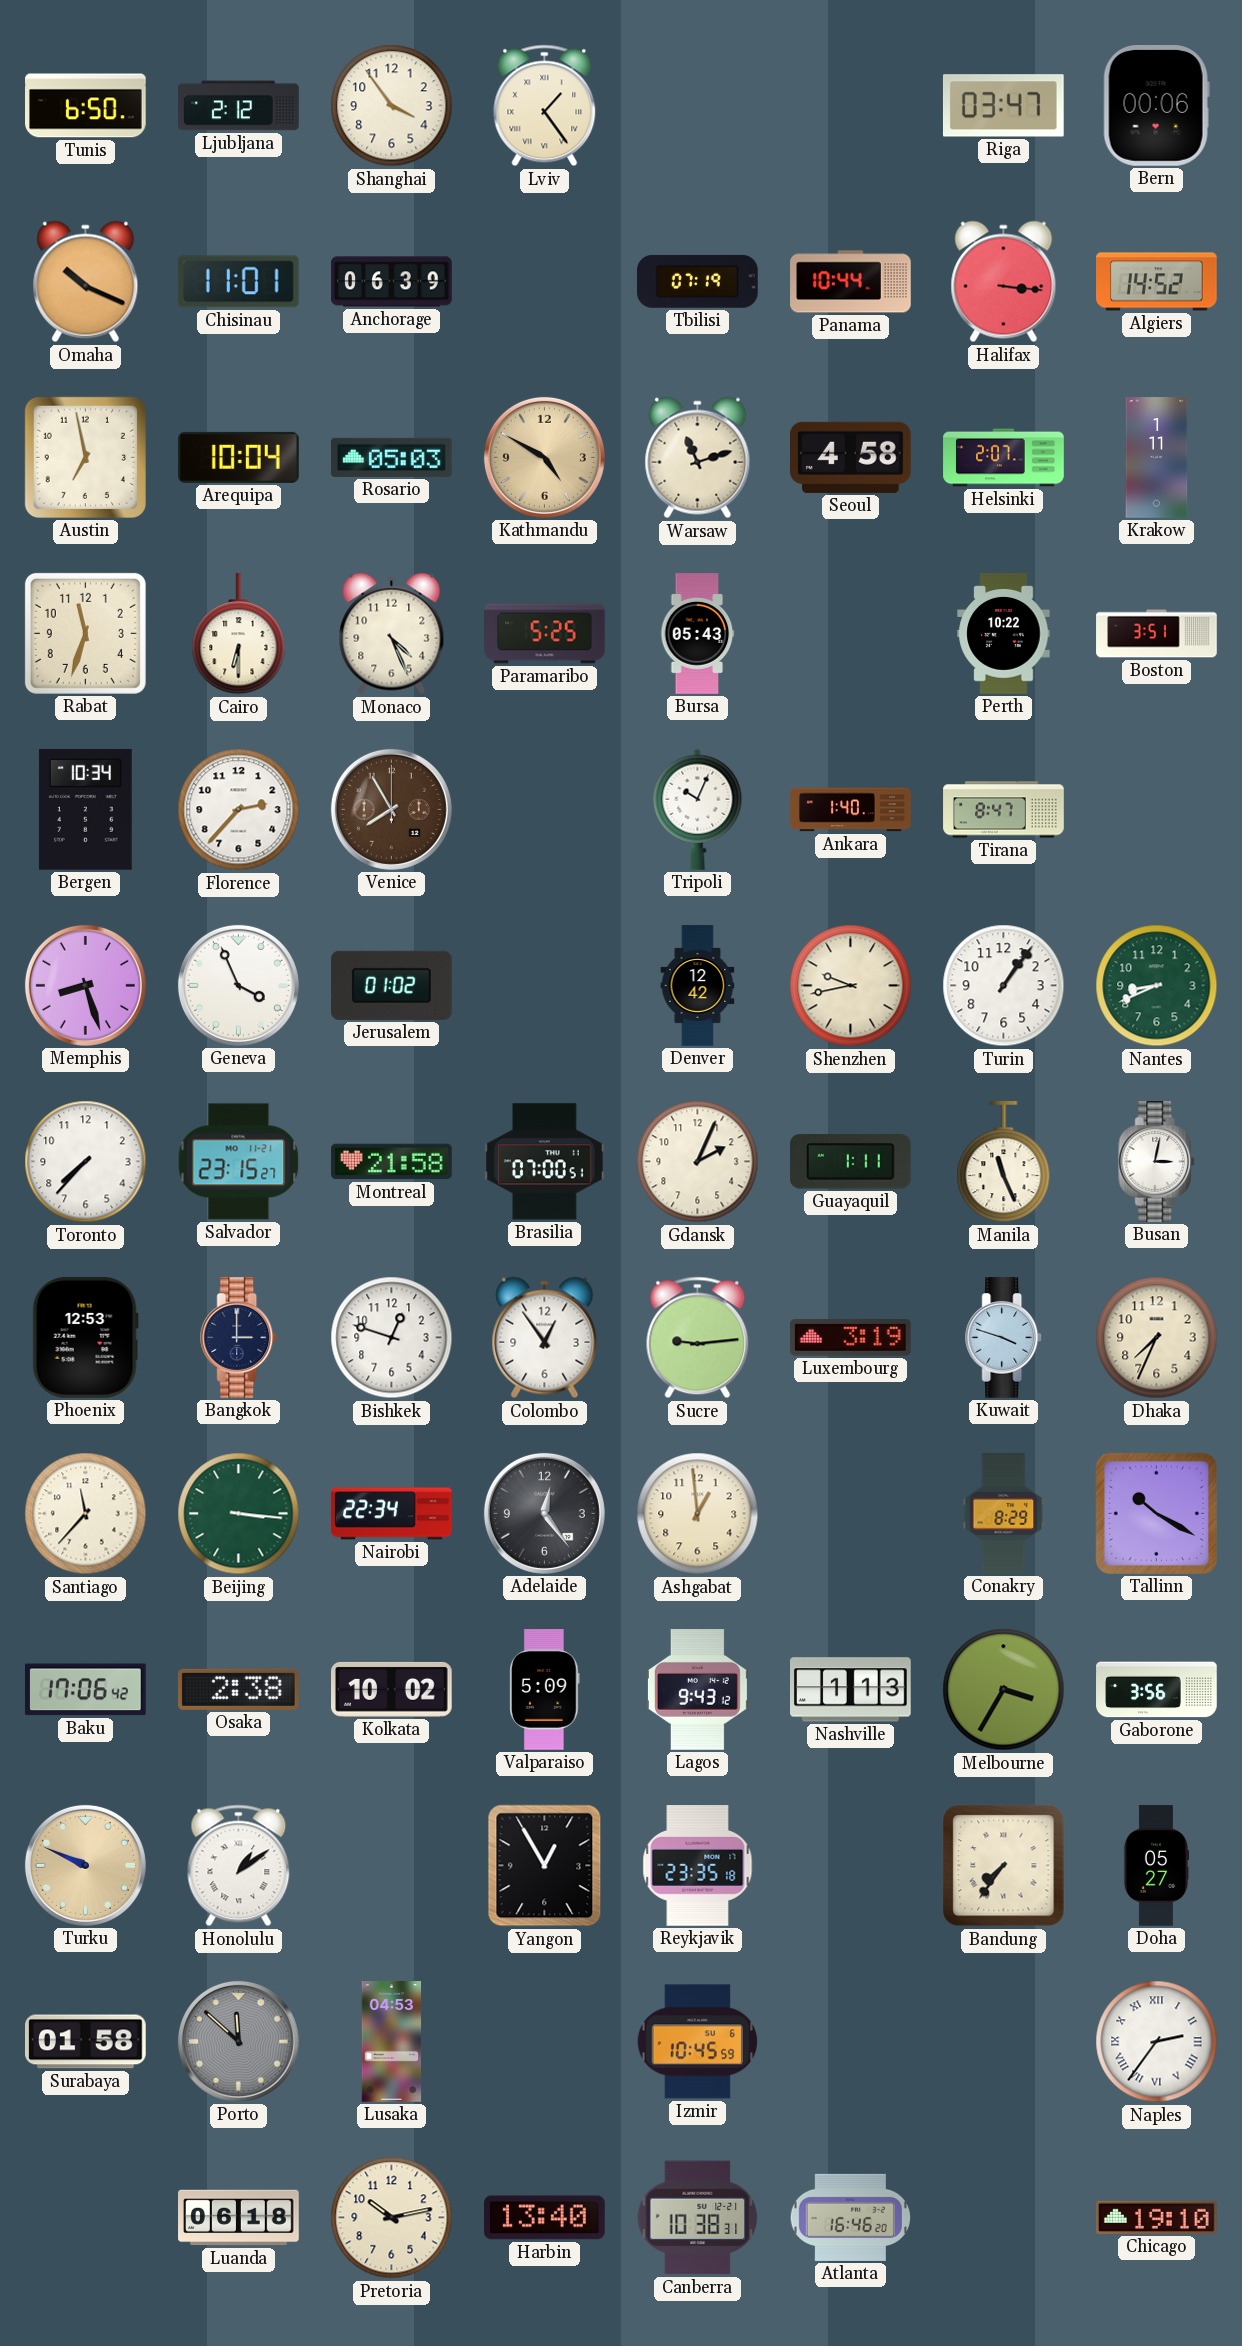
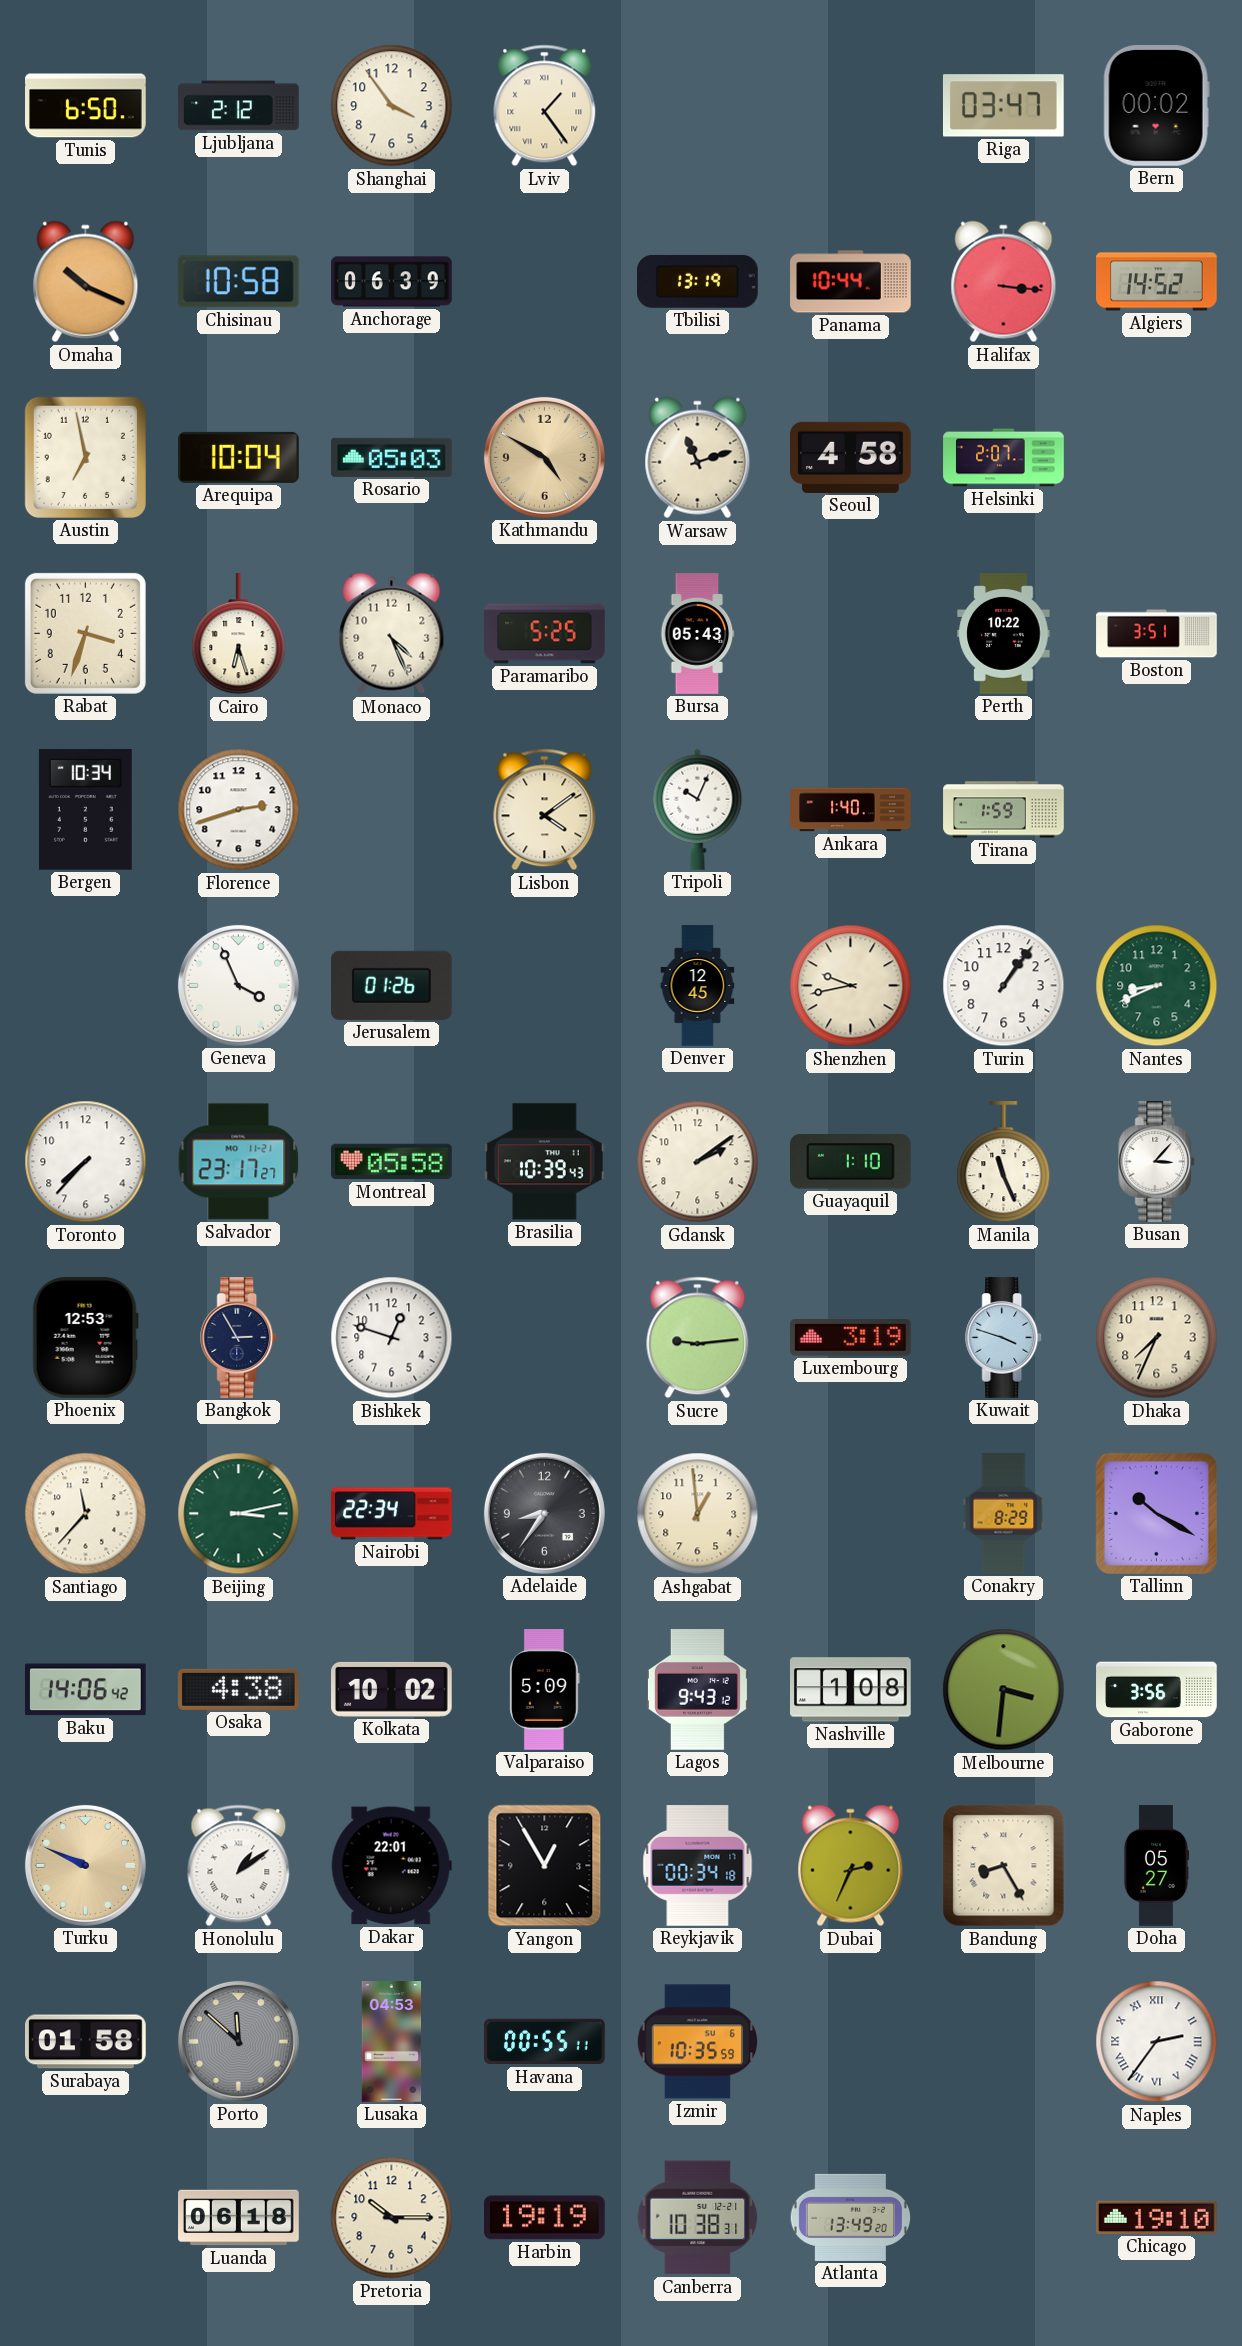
Bern: 00:06 -> 00:02 (1156, 106)
Chisinau: 11:01 -> 10:58 (238, 282)
Tbilisi: 07:19 -> 13:19 (698, 281)
Krakow: 1:11 -> none (1157, 458)
Rabat: 11:33 -> 3:33 (85, 633)
Cairo: 6:30 -> 6:27 (239, 635)
Florence: 2:37 -> 2:42 (239, 810)
Venice: 7:55 -> none (391, 809)
Lisbon: none -> 4:09 (545, 810)
Tirana: 8:47 -> 1:59 (1004, 810)
Memphis: 8:27 -> none (85, 985)
Jerusalem: 01:02 -> 01:26 (391, 985)
Denver: 12:42 -> 12:45 (698, 986)
Salvador: 23:15 -> 23:17 (239, 1162)
Montreal: 21:58 -> 05:58 (392, 1162)
Brasilia: 07:00 -> 10:39 (545, 1162)
Gdansk: 2:04 -> 2:09 (698, 1162)
Guayaquil: 1:11 -> 1:10 (850, 1162)
Busan: 3:02 -> 3:07 (1157, 1162)
Bangkok: 3:00 -> 2:55 (239, 1338)
Colombo: 12:54 -> none (545, 1338)
Beijing: 3:16 -> 3:13 (239, 1514)
Adelaide: 12:24 -> 8:36 (544, 1513)
Baku: 17:06 -> 14:06 (85, 1690)
Osaka: 2:38 -> 4:38 (239, 1689)
Nashville: 1:13 -> 1:08 (851, 1690)
Melbourne: 3:35 -> 3:31 (1004, 1690)
Dakar: none -> 22:01 (391, 1866)
Reykjavik: 23:35 -> 00:34 (698, 1866)
Dubai: none -> 2:34 (851, 1866)
Bandung: 7:36 -> 8:25 (1004, 1866)
Havana: none -> 00:55 (545, 2042)
Izmir: 10:45 -> 10:35 (698, 2042)
Pretoria: 10:13 -> 10:15 (392, 2218)
Harbin: 13:40 -> 19:19 (545, 2218)
Atlanta: 16:46 -> 13:49 (850, 2217)
